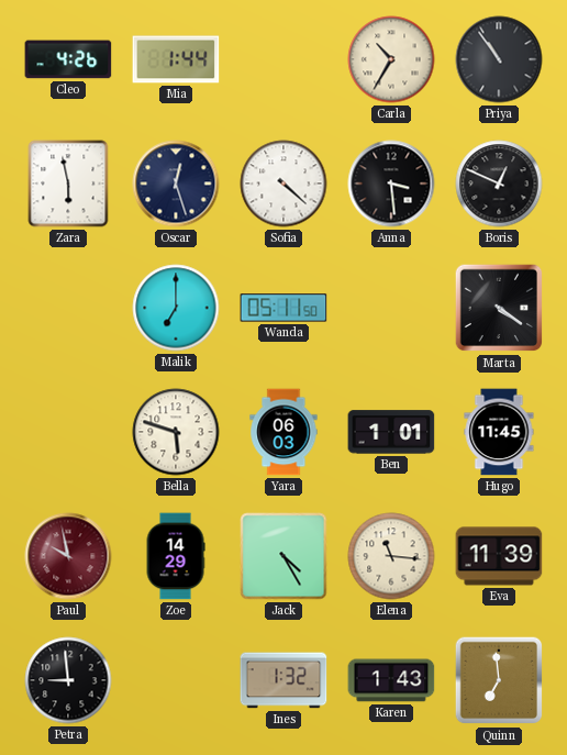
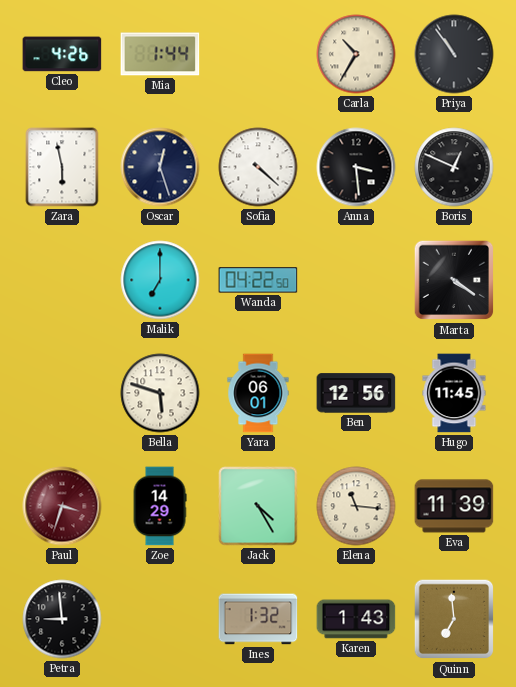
Wanda: 05:11 -> 04:22 (258, 280)
Yara: 06:03 -> 06:01 (258, 393)
Ben: 1:01 -> 12:56 (356, 393)
Paul: 9:58 -> 3:33 (62, 506)
